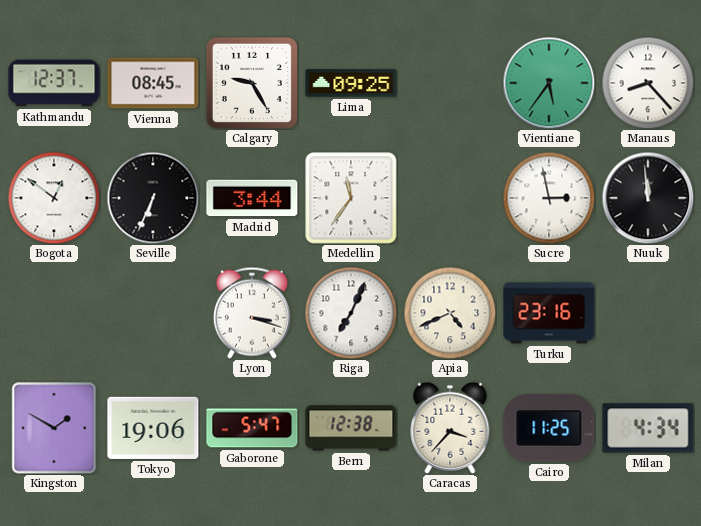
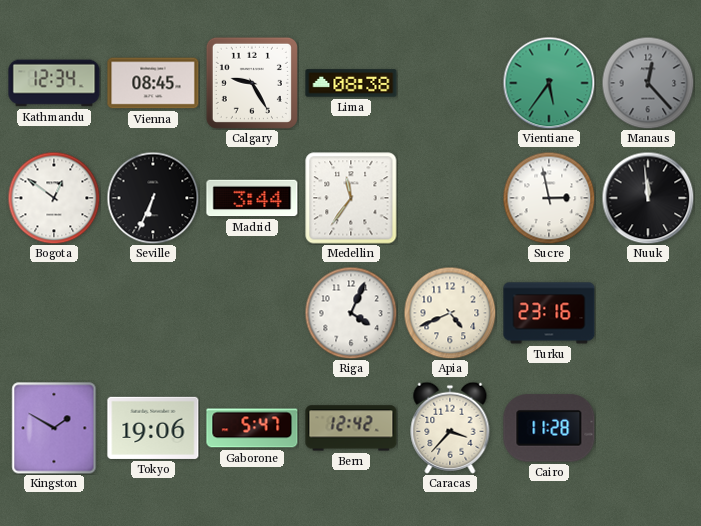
Kathmandu: 12:37 -> 12:34 (54, 83)
Lima: 09:25 -> 08:38 (351, 83)
Manaus: 8:23 -> 12:23 (648, 83)
Manaus dial: white -> grey (648, 83)
Lyon: 3:18 -> none (252, 313)
Riga: 7:04 -> 4:04 (351, 313)
Bern: 12:38 -> 12:42 (351, 428)
Cairo: 11:25 -> 11:28 (549, 428)
Milan: 4:34 -> none (648, 428)
